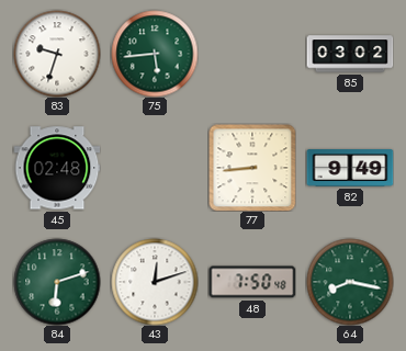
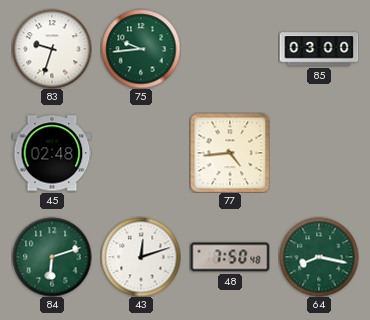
75: 5:44 -> 9:44 (141, 49)
85: 03:02 -> 03:00 (319, 49)
77: 8:44 -> 4:44 (230, 153)
82: 9:49 -> none (350, 168)
